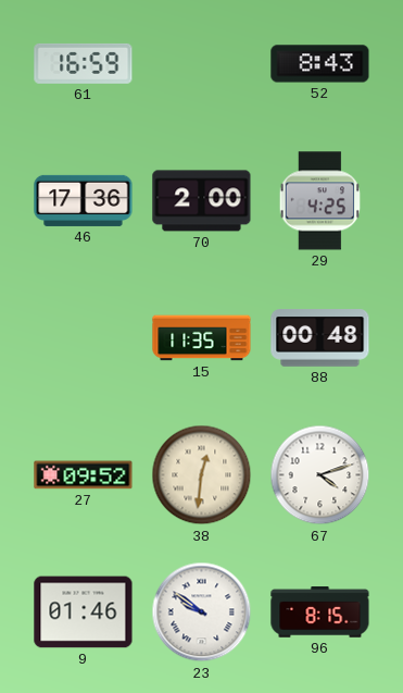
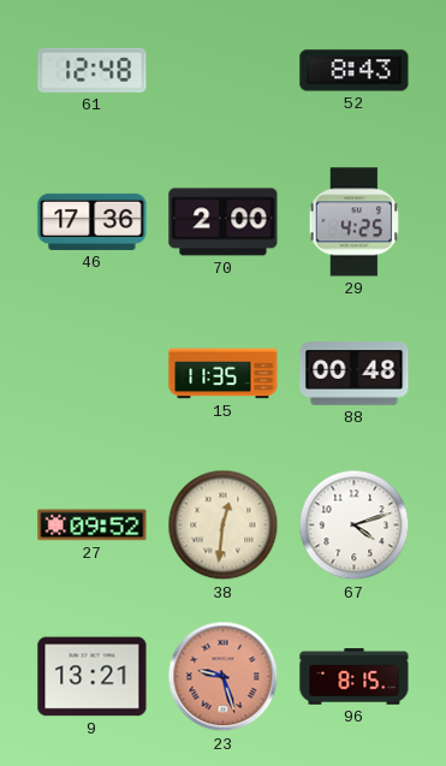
61: 16:59 -> 12:48 (93, 70)
9: 01:46 -> 13:21 (93, 677)
23: 9:51 -> 9:27 (224, 677)
23 dial: white -> salmon (224, 677)
